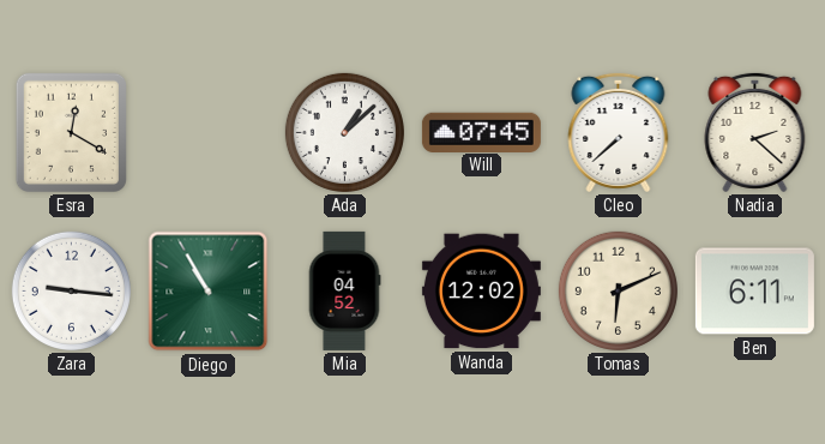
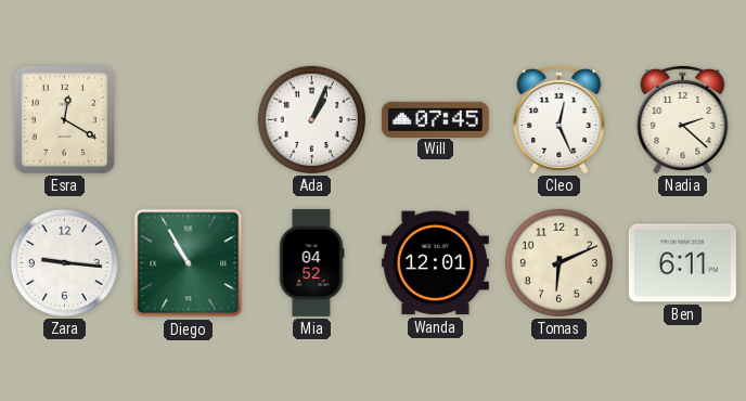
Ada: 1:08 -> 1:04 (311, 119)
Cleo: 7:38 -> 12:26 (559, 119)
Wanda: 12:02 -> 12:01 (435, 263)
